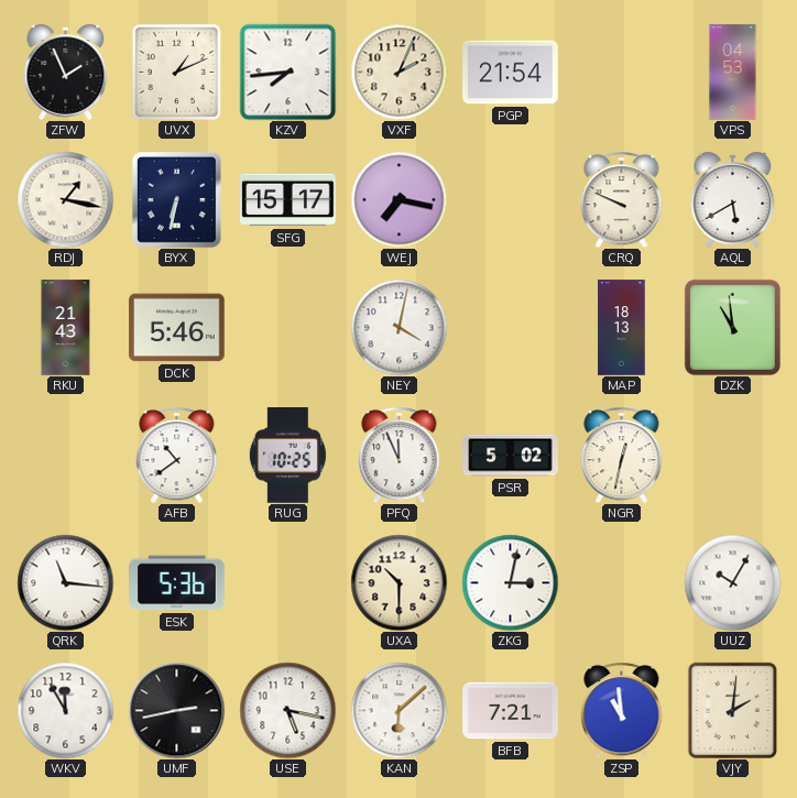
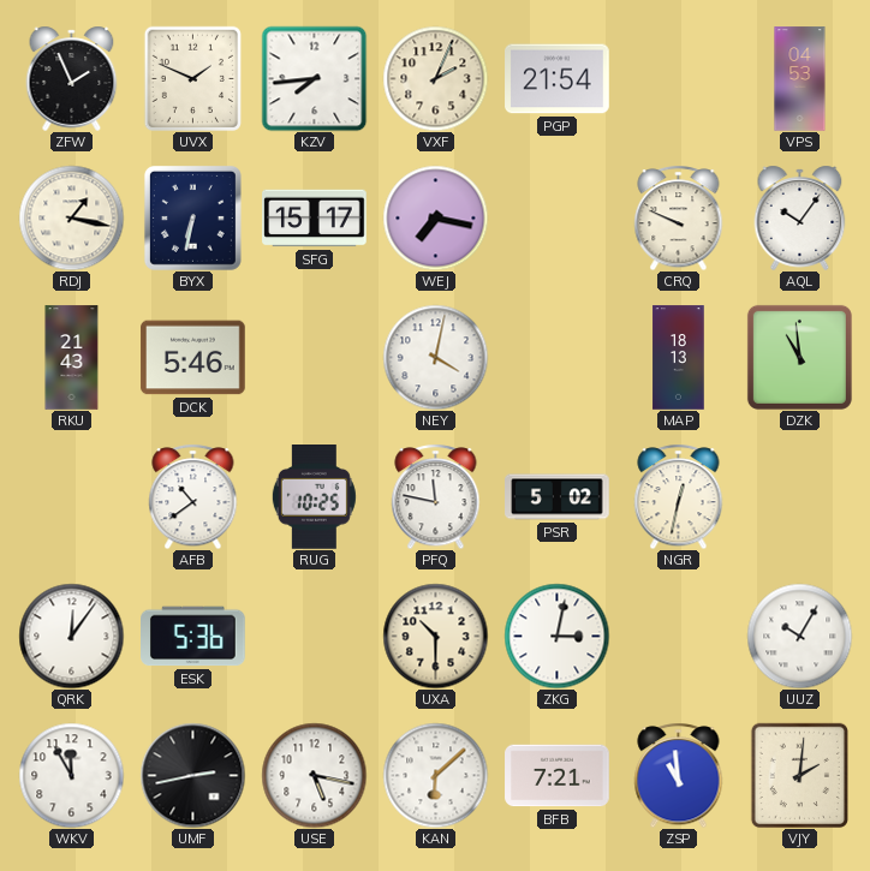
UVX: 1:11 -> 1:49 (192, 78)
AQL: 5:40 -> 10:06 (800, 217)
PFQ: 11:56 -> 11:47 (436, 496)
QRK: 11:16 -> 12:06 (71, 636)
